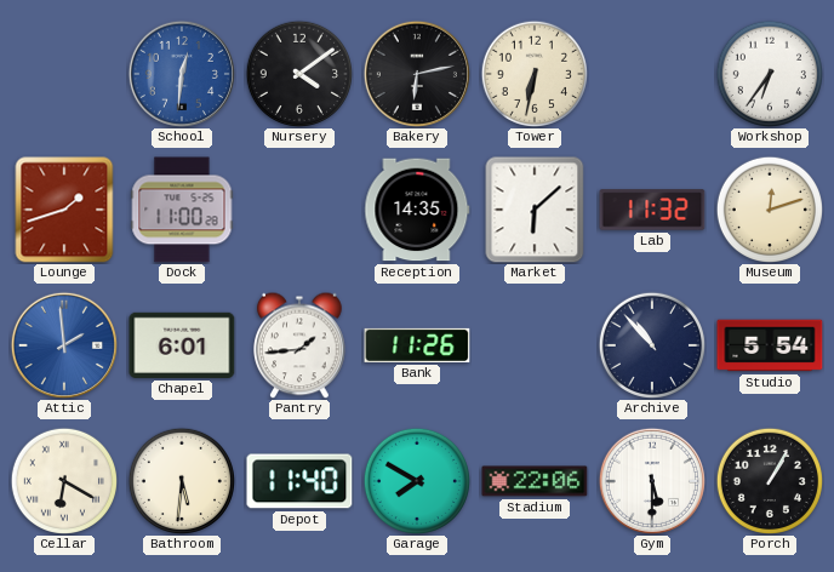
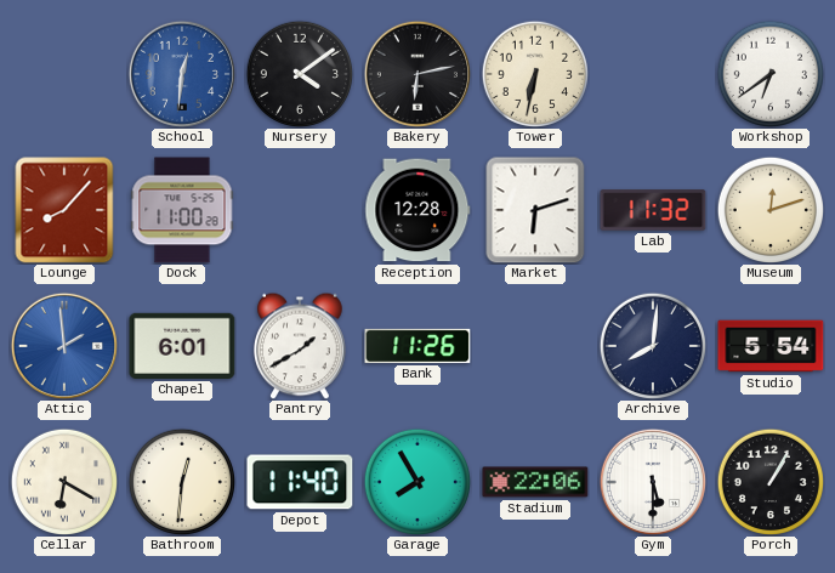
Workshop: 6:36 -> 6:39 (769, 73)
Lounge: 1:42 -> 8:07 (64, 210)
Reception: 14:35 -> 12:28 (417, 210)
Market: 6:08 -> 6:12 (535, 210)
Pantry: 1:44 -> 1:40 (301, 346)
Archive: 10:53 -> 8:01 (652, 345)
Bathroom: 5:31 -> 12:31 (181, 481)
Garage: 7:50 -> 7:55 (416, 481)
